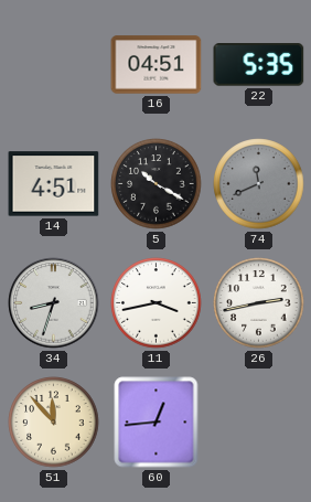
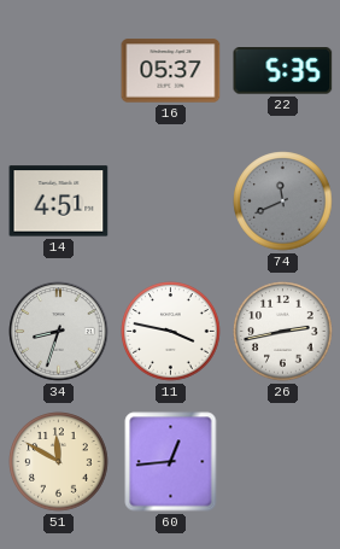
16: 04:51 -> 05:37 (171, 71)
5: 10:20 -> none (157, 184)
11: 3:43 -> 3:47 (171, 332)
51: 11:53 -> 11:50 (59, 462)
